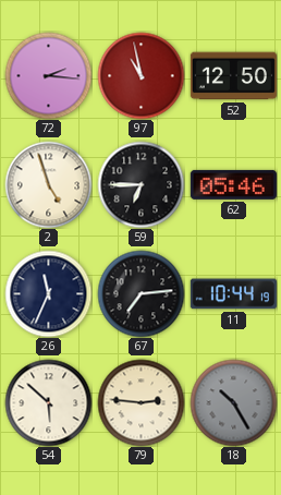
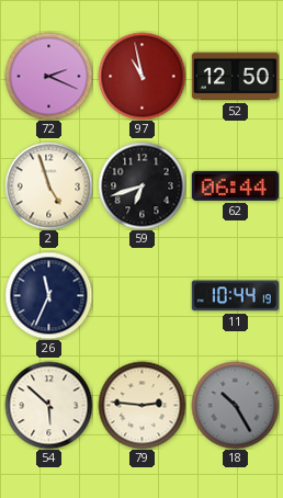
72: 2:16 -> 2:19 (48, 76)
59: 6:45 -> 6:42 (141, 185)
62: 05:46 -> 06:44 (235, 185)
67: 7:14 -> none (140, 293)
